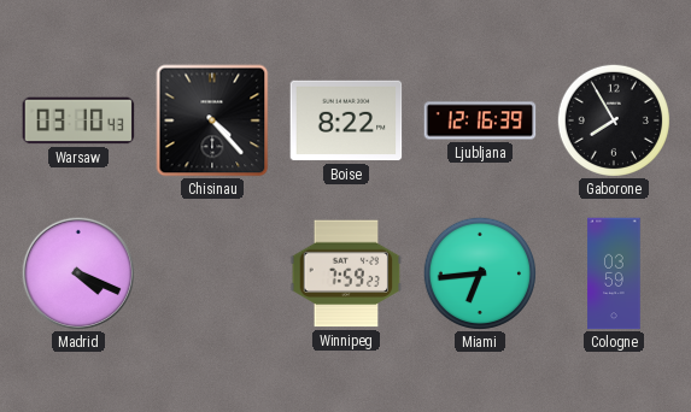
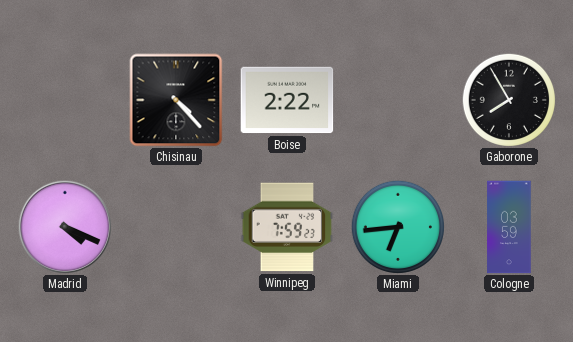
Warsaw: 03:10 -> none (78, 120)
Boise: 8:22 -> 2:22 (287, 100)
Ljubljana: 12:16 -> none (480, 120)
